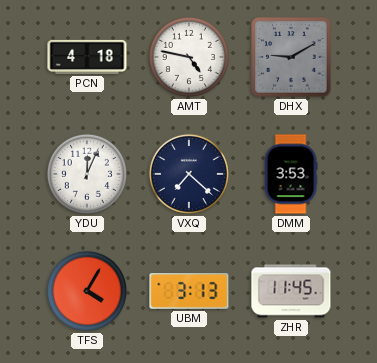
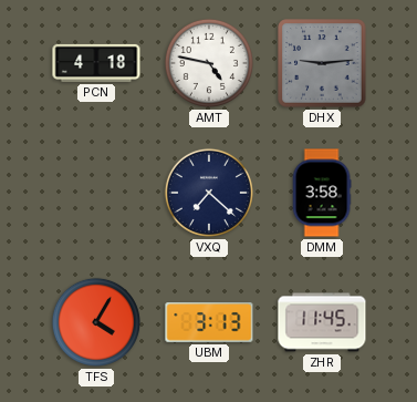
DHX: 9:10 -> 9:14 (322, 63)
YDU: 12:04 -> none (87, 174)
DMM: 3:53 -> 3:58 (322, 193)
